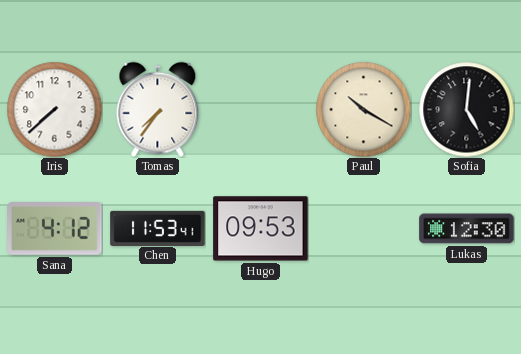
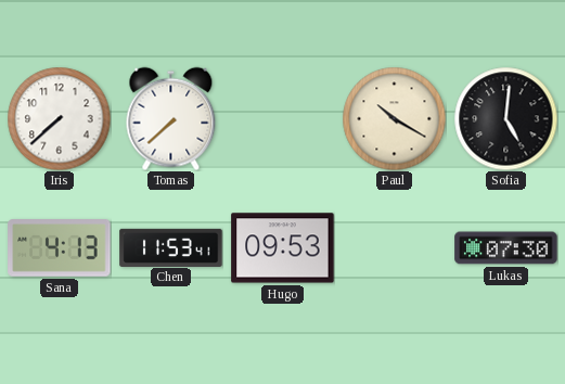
Tomas: 7:36 -> 7:38 (171, 118)
Sana: 4:12 -> 4:13 (60, 248)
Lukas: 12:30 -> 07:30 (506, 248)
